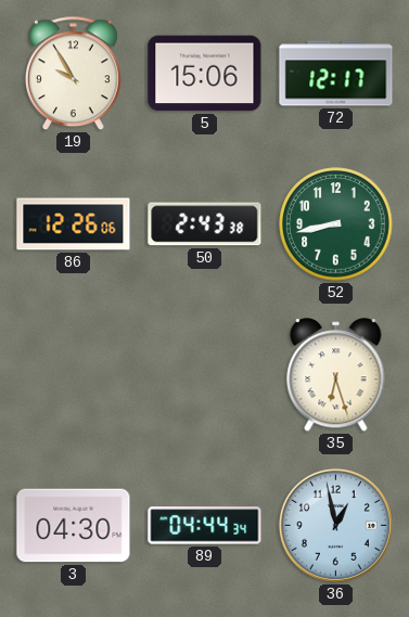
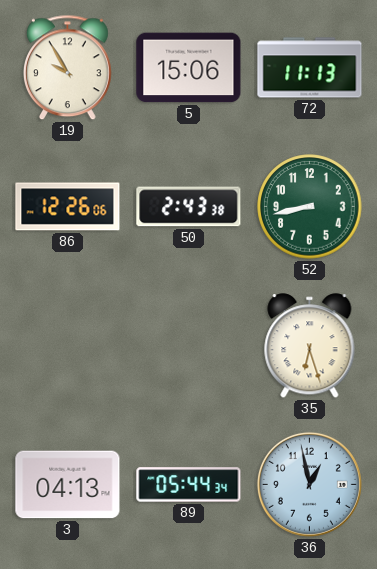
72: 12:17 -> 11:13 (310, 68)
3: 04:30 -> 04:13 (68, 485)
89: 04:44 -> 05:44 (189, 485)
